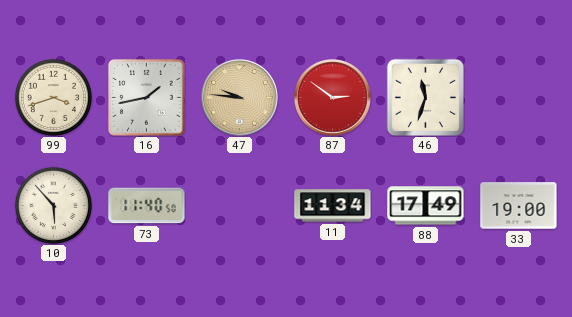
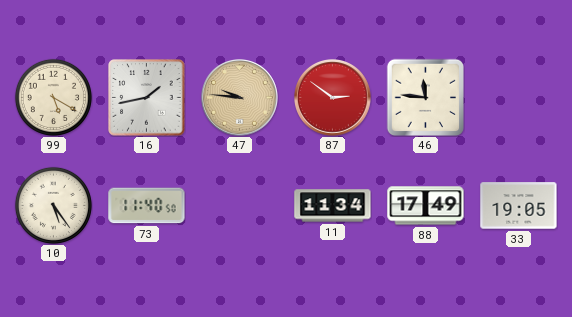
99: 3:42 -> 5:20 (53, 97)
46: 11:33 -> 11:46 (425, 97)
10: 5:53 -> 5:24 (53, 205)
33: 19:00 -> 19:05 (519, 206)
